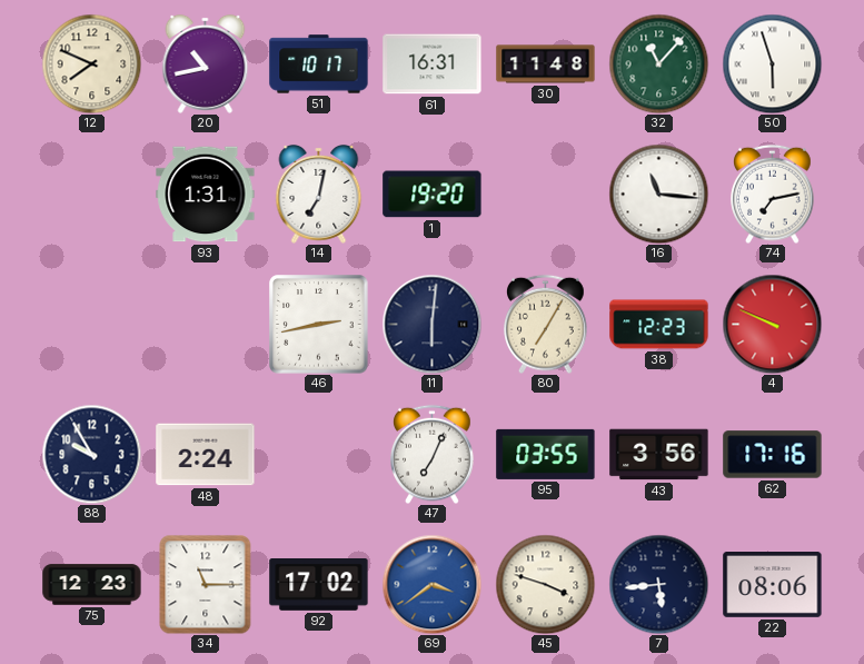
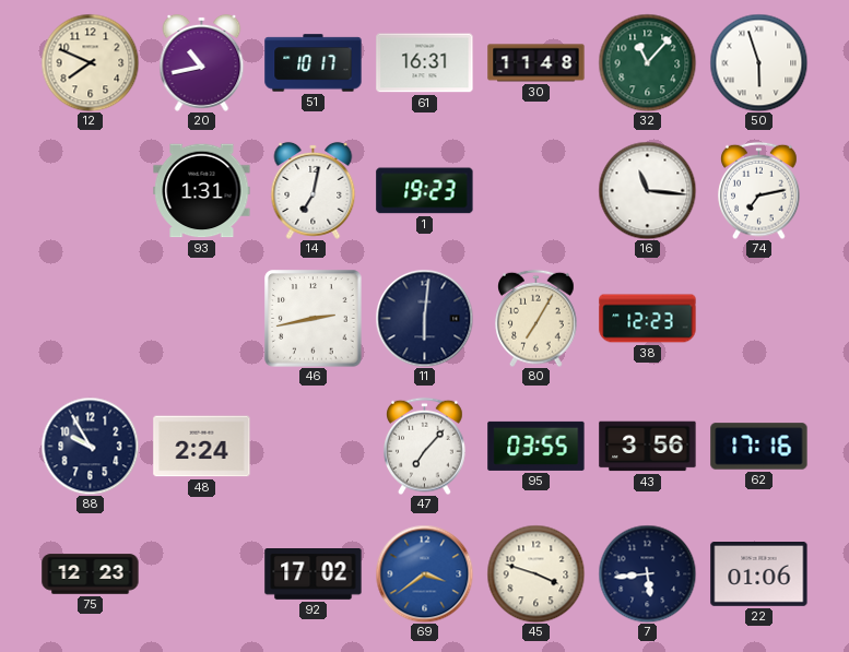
1: 19:20 -> 19:23 (425, 191)
4: 9:49 -> none (772, 324)
47: 7:04 -> 7:07 (425, 446)
34: 11:15 -> none (206, 584)
22: 08:06 -> 01:06 (759, 574)
